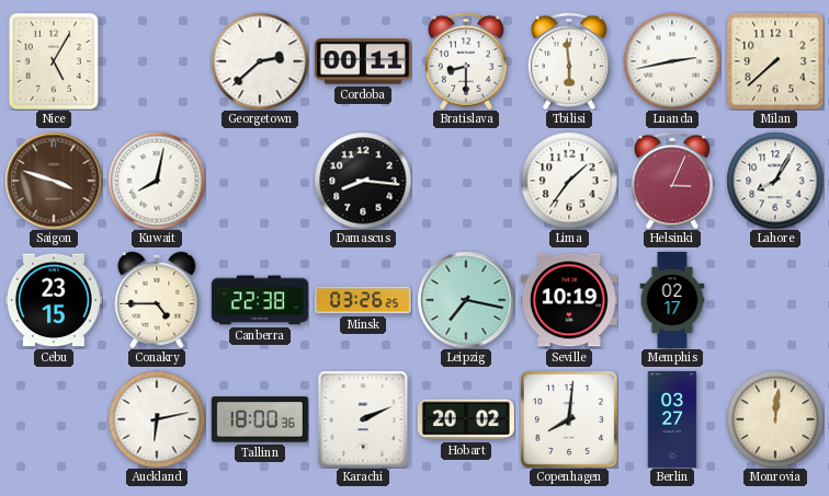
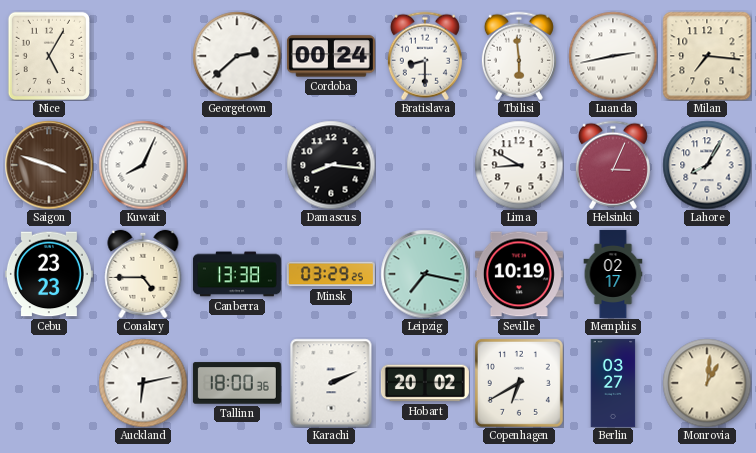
Cordoba: 00:11 -> 00:24 (331, 56)
Milan: 7:38 -> 7:16 (707, 56)
Kuwait: 8:02 -> 8:04 (143, 165)
Lima: 1:36 -> 8:50 (519, 165)
Cebu: 23:15 -> 23:23 (49, 274)
Canberra: 22:38 -> 13:38 (237, 274)
Minsk: 03:26 -> 03:29 (331, 274)
Copenhagen: 8:01 -> 6:40 (519, 383)
Monrovia: 12:01 -> 1:01 (707, 383)
